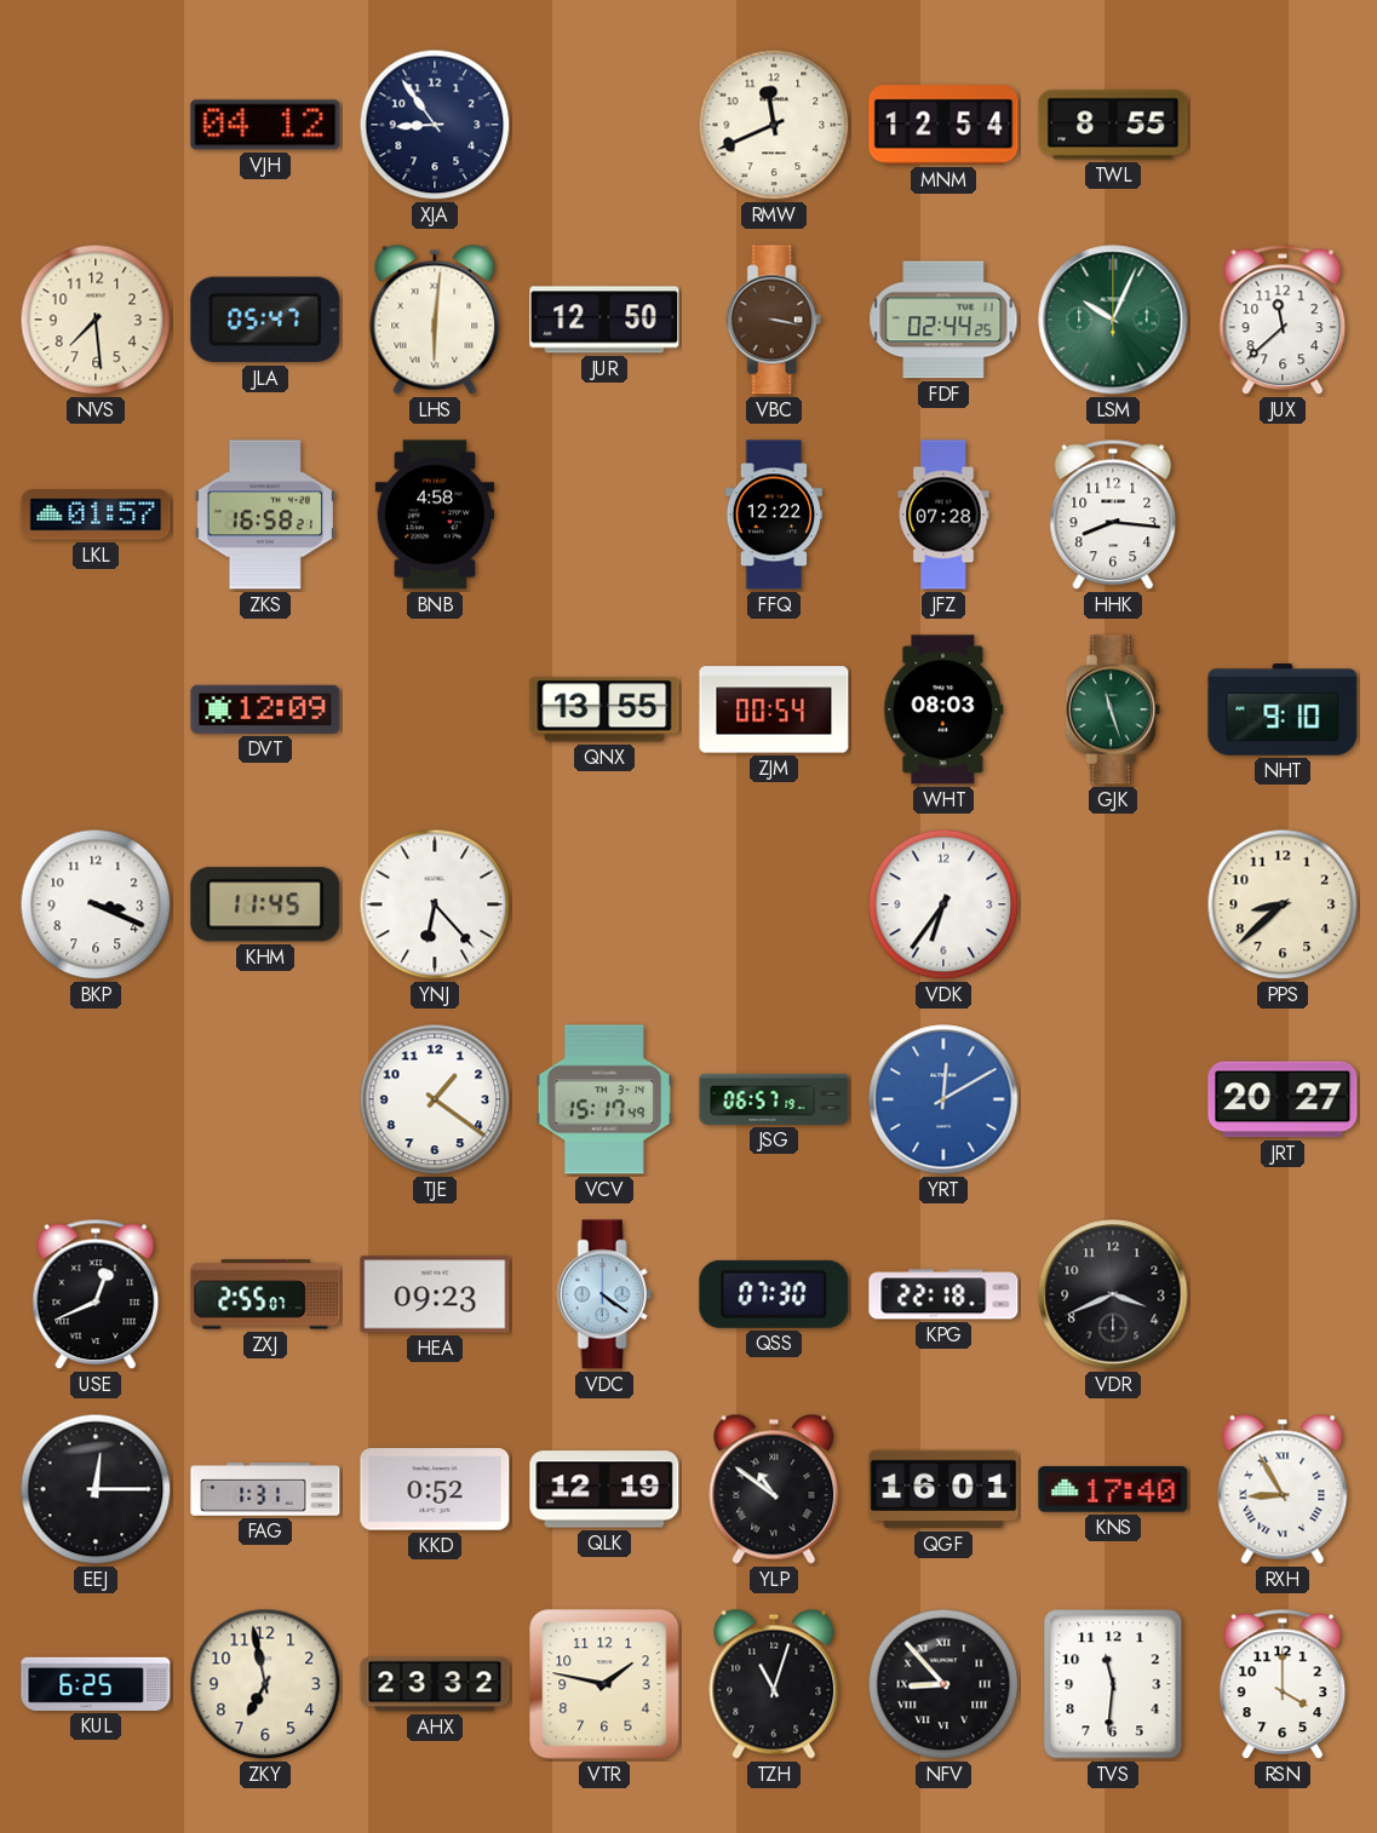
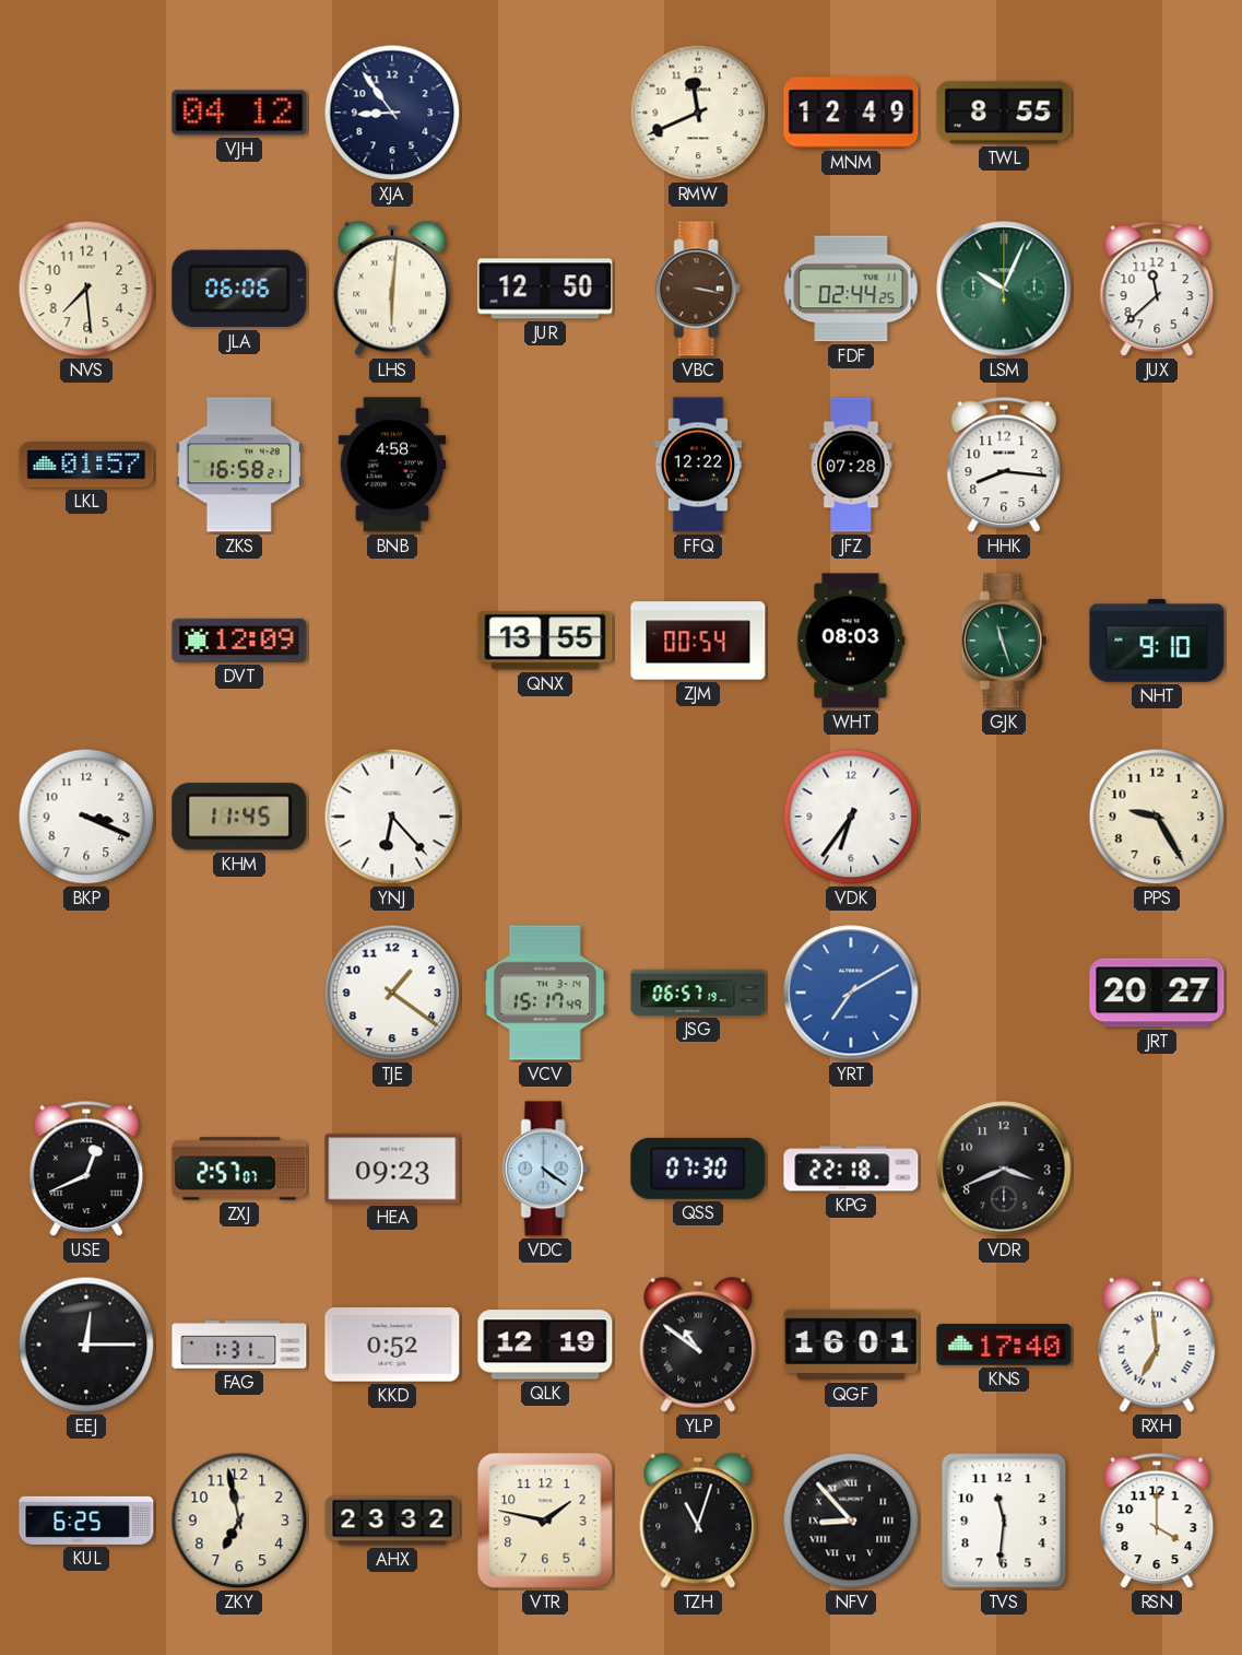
MNM: 12:54 -> 12:49 (851, 113)
JLA: 05:47 -> 06:06 (239, 289)
PPS: 8:38 -> 9:25 (1157, 817)
YRT: 12:10 -> 7:10 (851, 993)
ZXJ: 2:55 -> 2:57 (239, 1169)
RXH: 8:55 -> 6:59 (1157, 1345)
